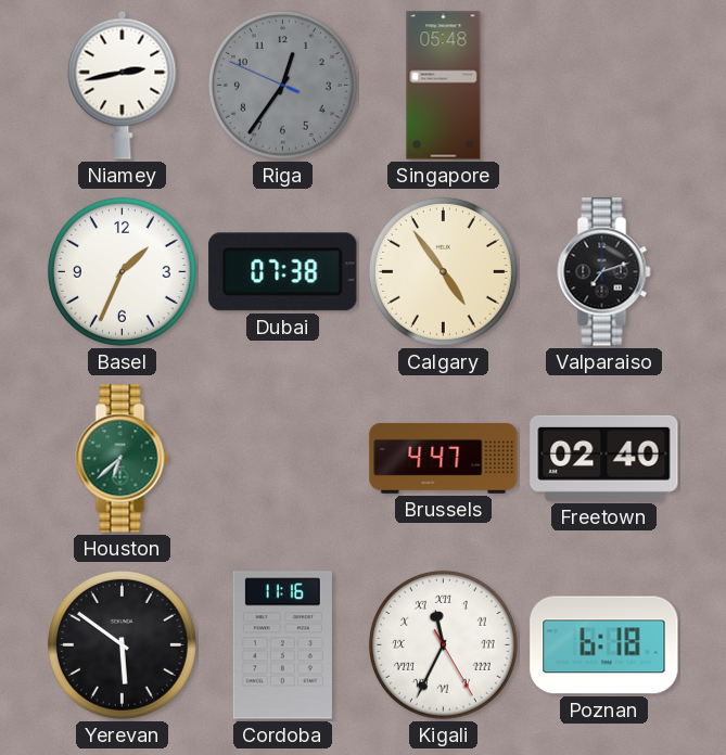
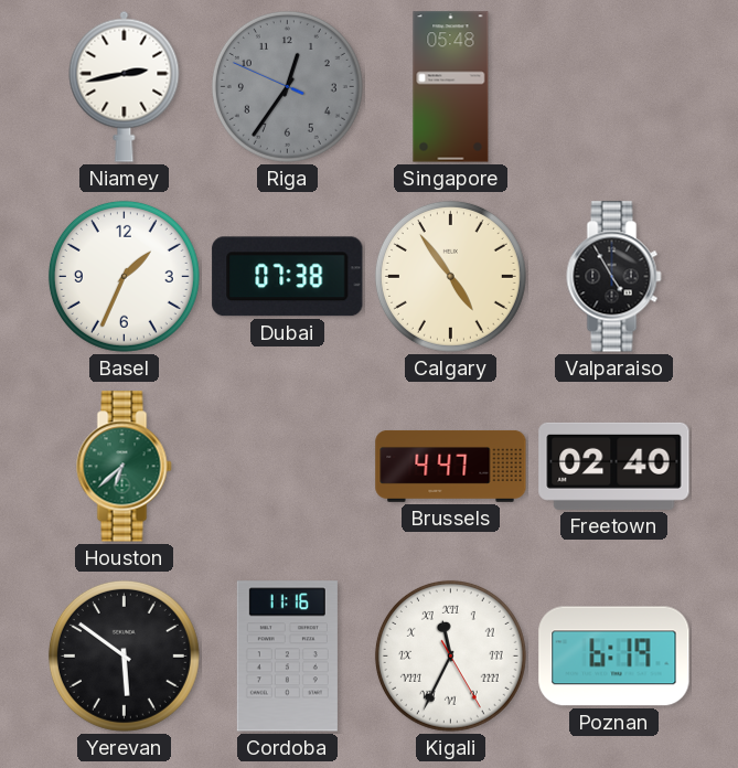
Valparaiso: 7:12 -> 4:55 (614, 277)
Poznan: 6:18 -> 6:19 (614, 657)
